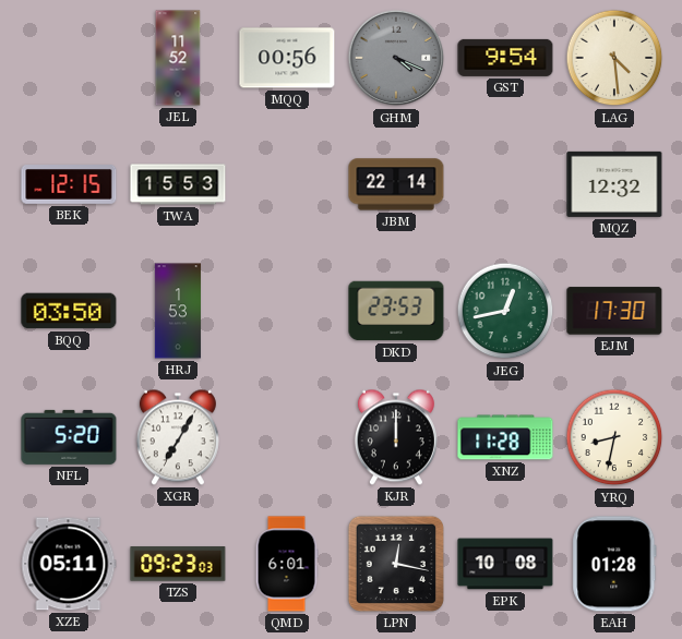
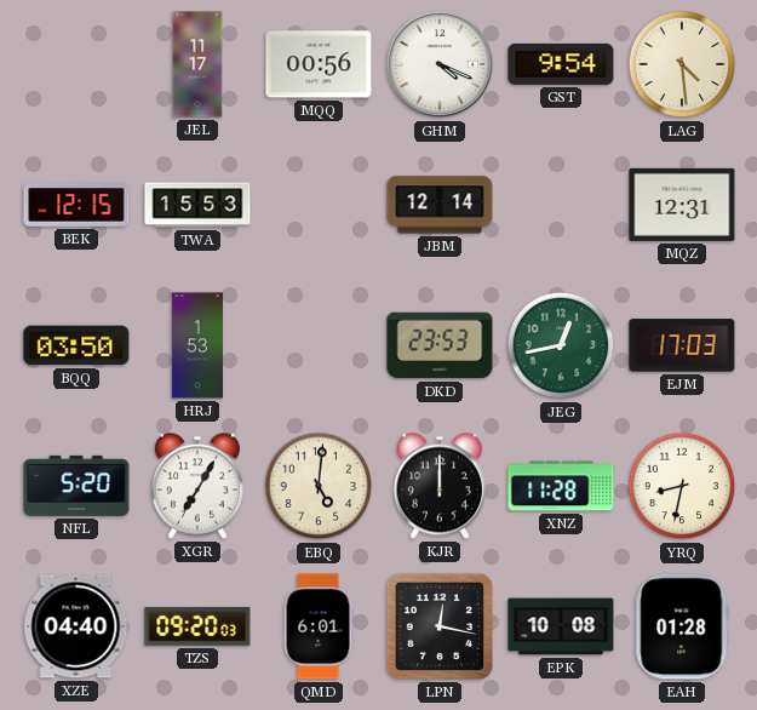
JEL: 11:52 -> 11:17 (197, 64)
GHM dial: grey -> white (440, 64)
JBM: 22:14 -> 12:14 (440, 205)
MQZ: 12:32 -> 12:31 (682, 205)
EJM: 17:30 -> 17:03 (682, 345)
EBQ: none -> 5:01 (319, 486)
XZE: 05:11 -> 04:40 (76, 626)
TZS: 09:23 -> 09:20 (197, 626)
